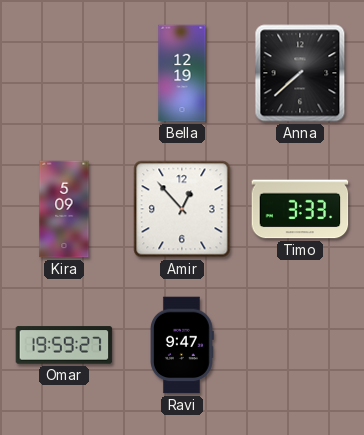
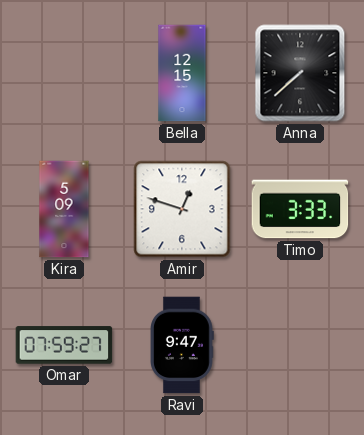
Bella: 12:19 -> 12:15 (182, 73)
Amir: 12:53 -> 12:48 (182, 209)
Omar: 19:59 -> 07:59 (64, 345)
